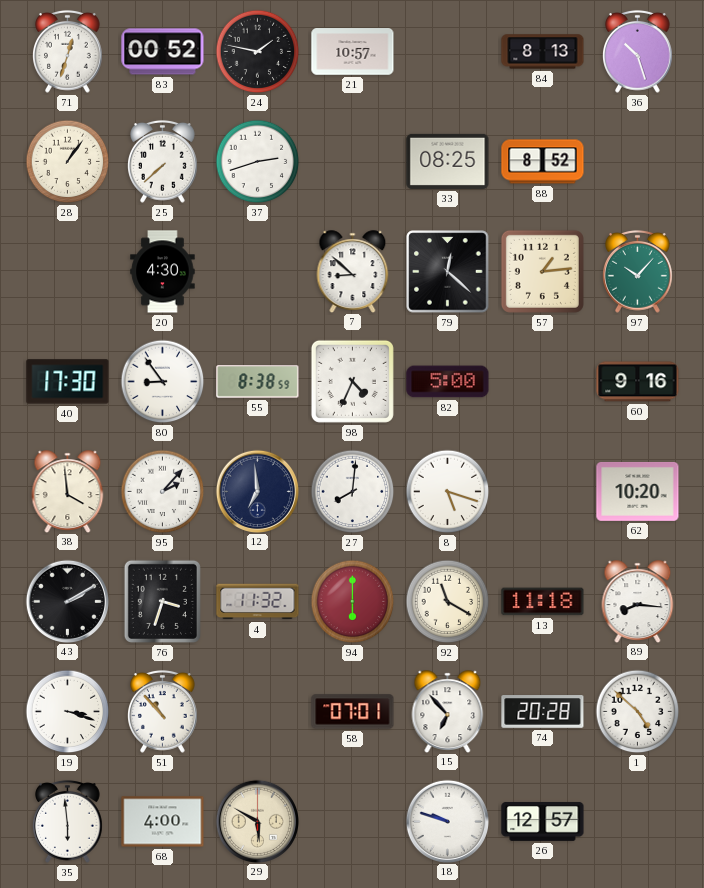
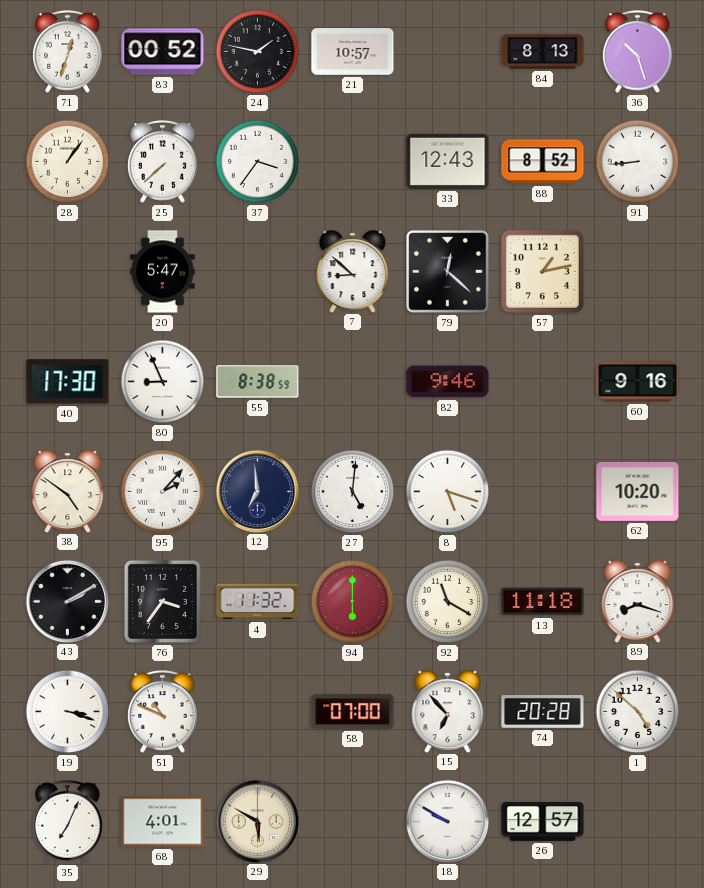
37: 2:42 -> 3:36 (258, 162)
33: 08:25 -> 12:43 (448, 161)
91: none -> 8:44 (638, 162)
20: 4:30 -> 5:47 (163, 272)
57: 1:14 -> 1:13 (542, 271)
97: 10:07 -> none (638, 271)
80: 8:54 -> 8:56 (163, 382)
98: 4:34 -> none (352, 381)
82: 5:00 -> 9:46 (448, 382)
38: 3:59 -> 4:51 (68, 491)
27: 8:01 -> 5:01 (353, 492)
76: 3:33 -> 3:36 (162, 601)
89: 8:16 -> 8:18 (638, 601)
51: 10:53 -> 10:49 (163, 711)
58: 07:01 -> 07:00 (353, 712)
35: 5:59 -> 7:04 (68, 821)
68: 4:00 -> 4:01 (163, 822)
18: 9:48 -> 9:50 (447, 821)
